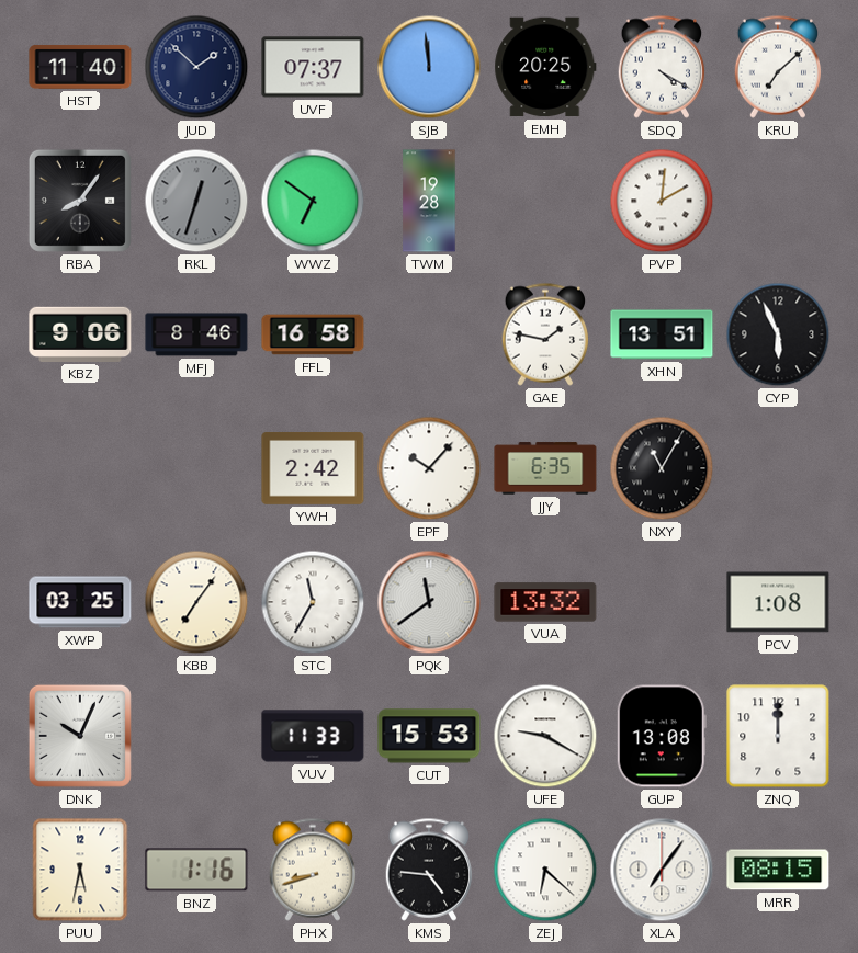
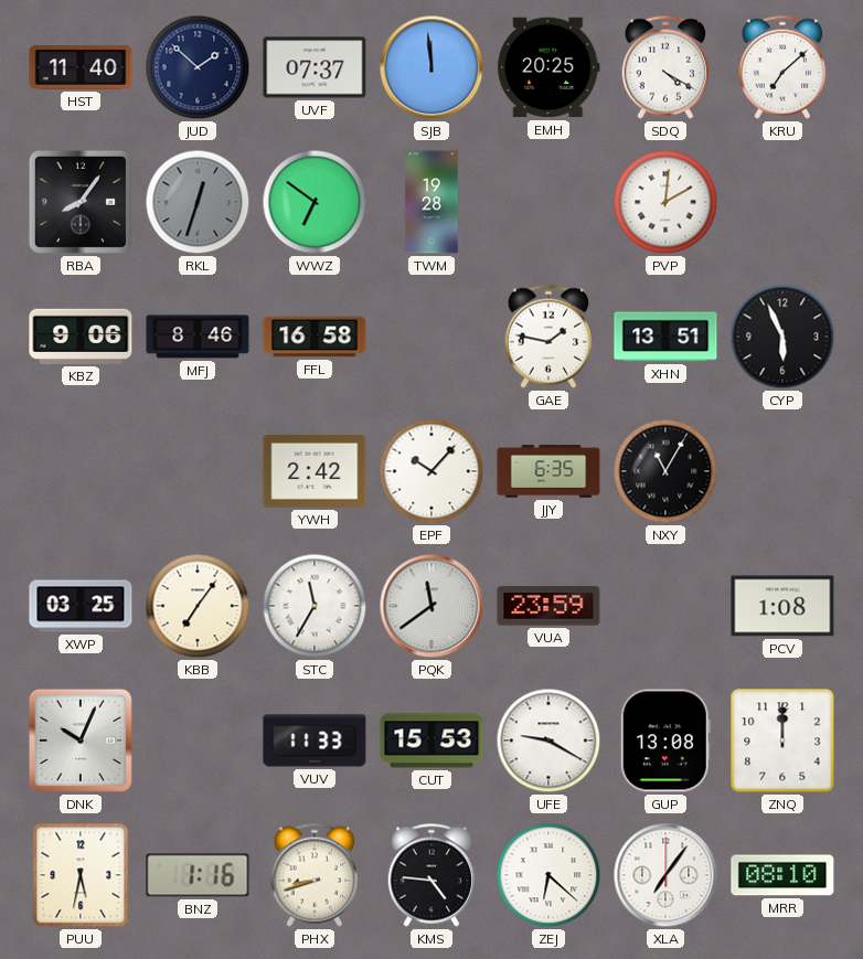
VUA: 13:32 -> 23:59 (548, 606)
MRR: 08:15 -> 08:10 (782, 875)
